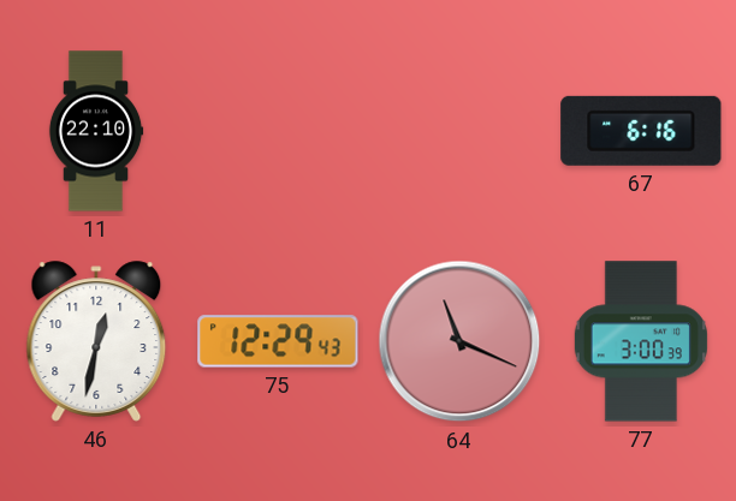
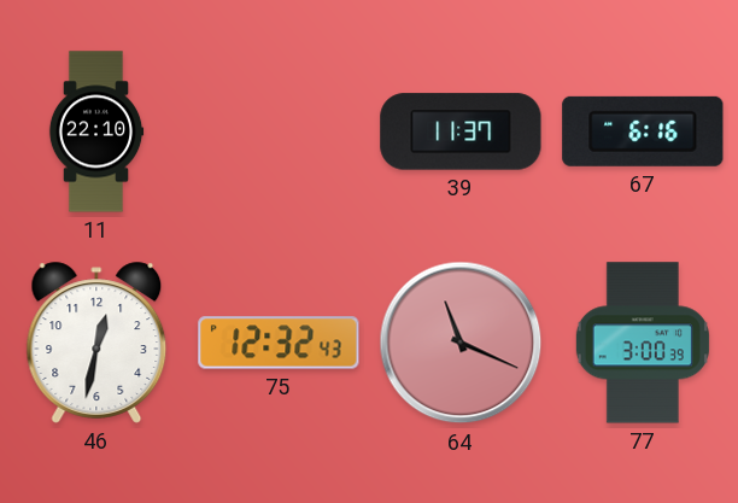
39: none -> 11:37 (461, 131)
75: 12:29 -> 12:32 (279, 343)
